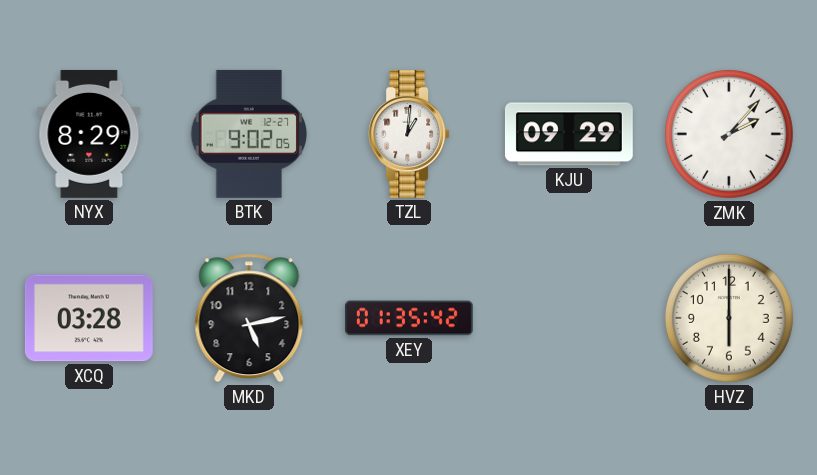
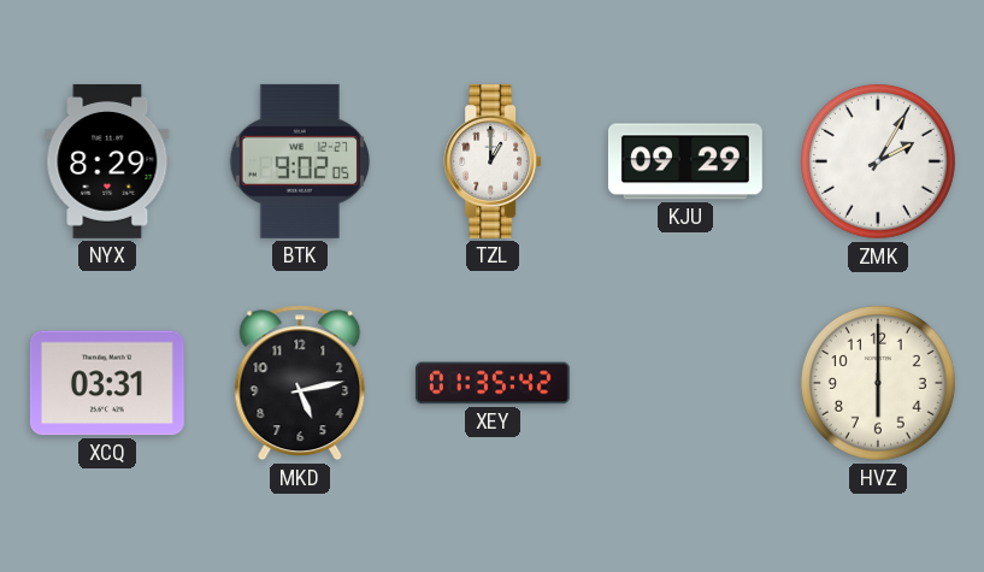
TZL: 1:01 -> 1:00 (493, 161)
ZMK: 2:07 -> 2:05 (878, 161)
XCQ: 03:28 -> 03:31 (107, 383)
